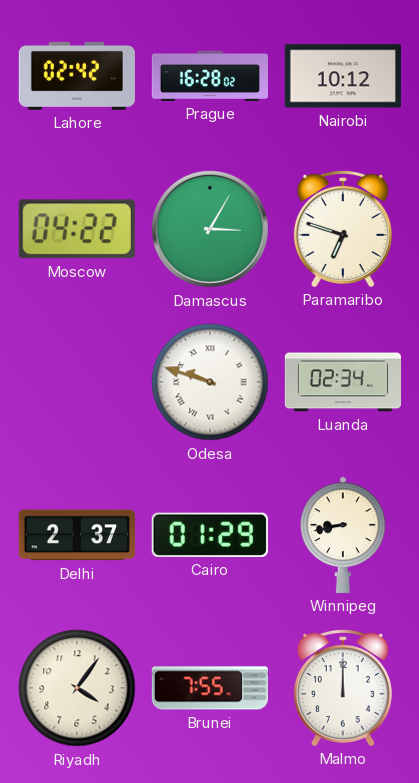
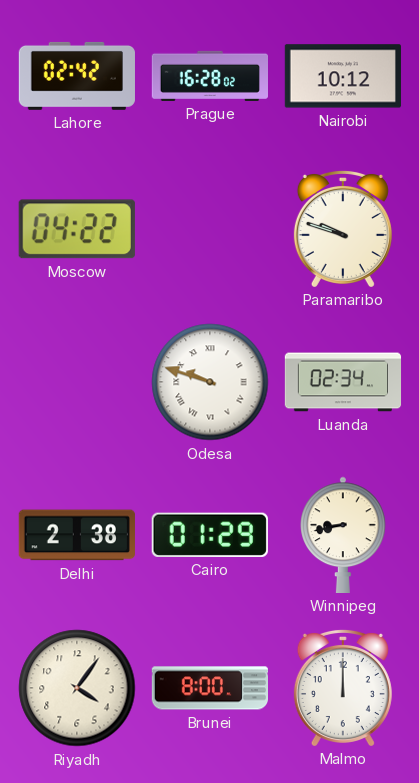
Damascus: 3:05 -> none (210, 229)
Paramaribo: 6:48 -> 9:48 (343, 228)
Delhi: 2:37 -> 2:38 (77, 535)
Brunei: 7:55 -> 8:00 (209, 688)
